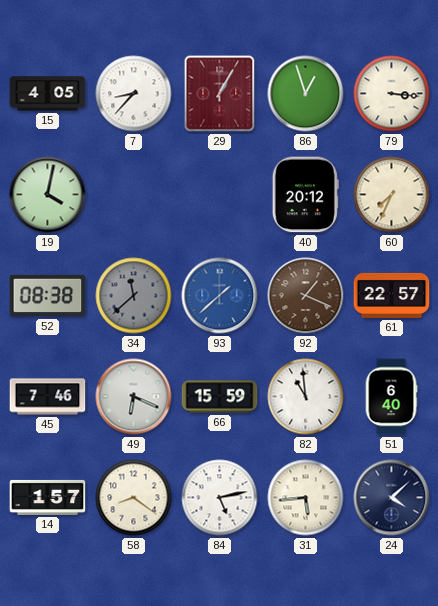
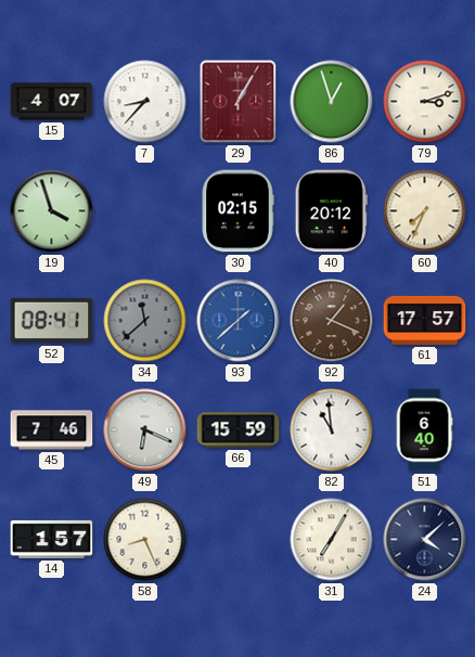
15: 4:05 -> 4:07 (52, 102)
79: 3:16 -> 3:12 (425, 102)
19: 4:02 -> 3:57 (52, 211)
30: none -> 02:15 (237, 211)
52: 08:38 -> 08:41 (52, 321)
61: 22:57 -> 17:57 (425, 320)
58: 8:21 -> 8:26 (145, 540)
84: 5:13 -> none (220, 498)
31: 5:44 -> 7:05 (332, 540)
